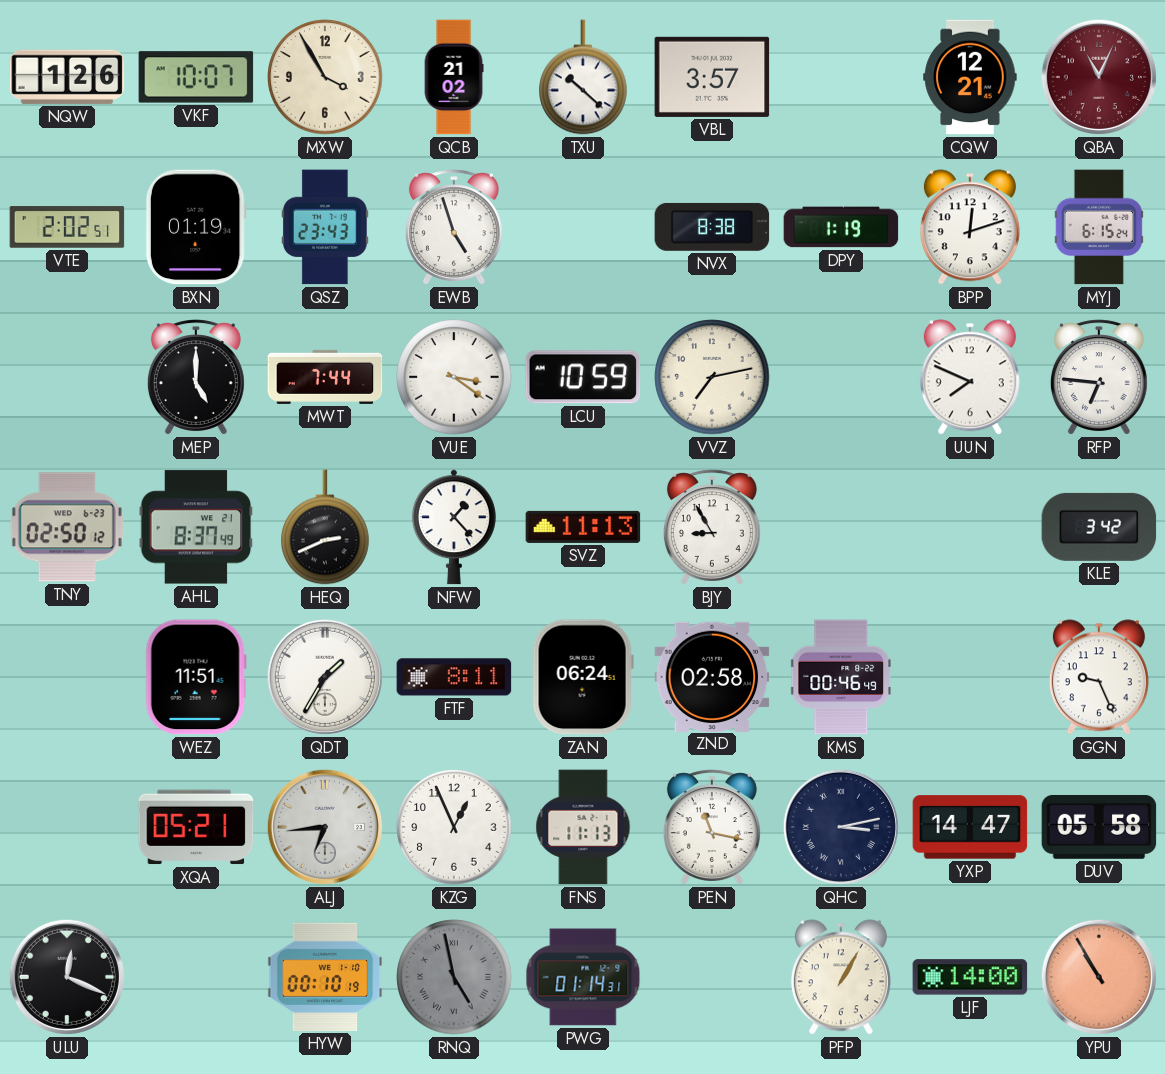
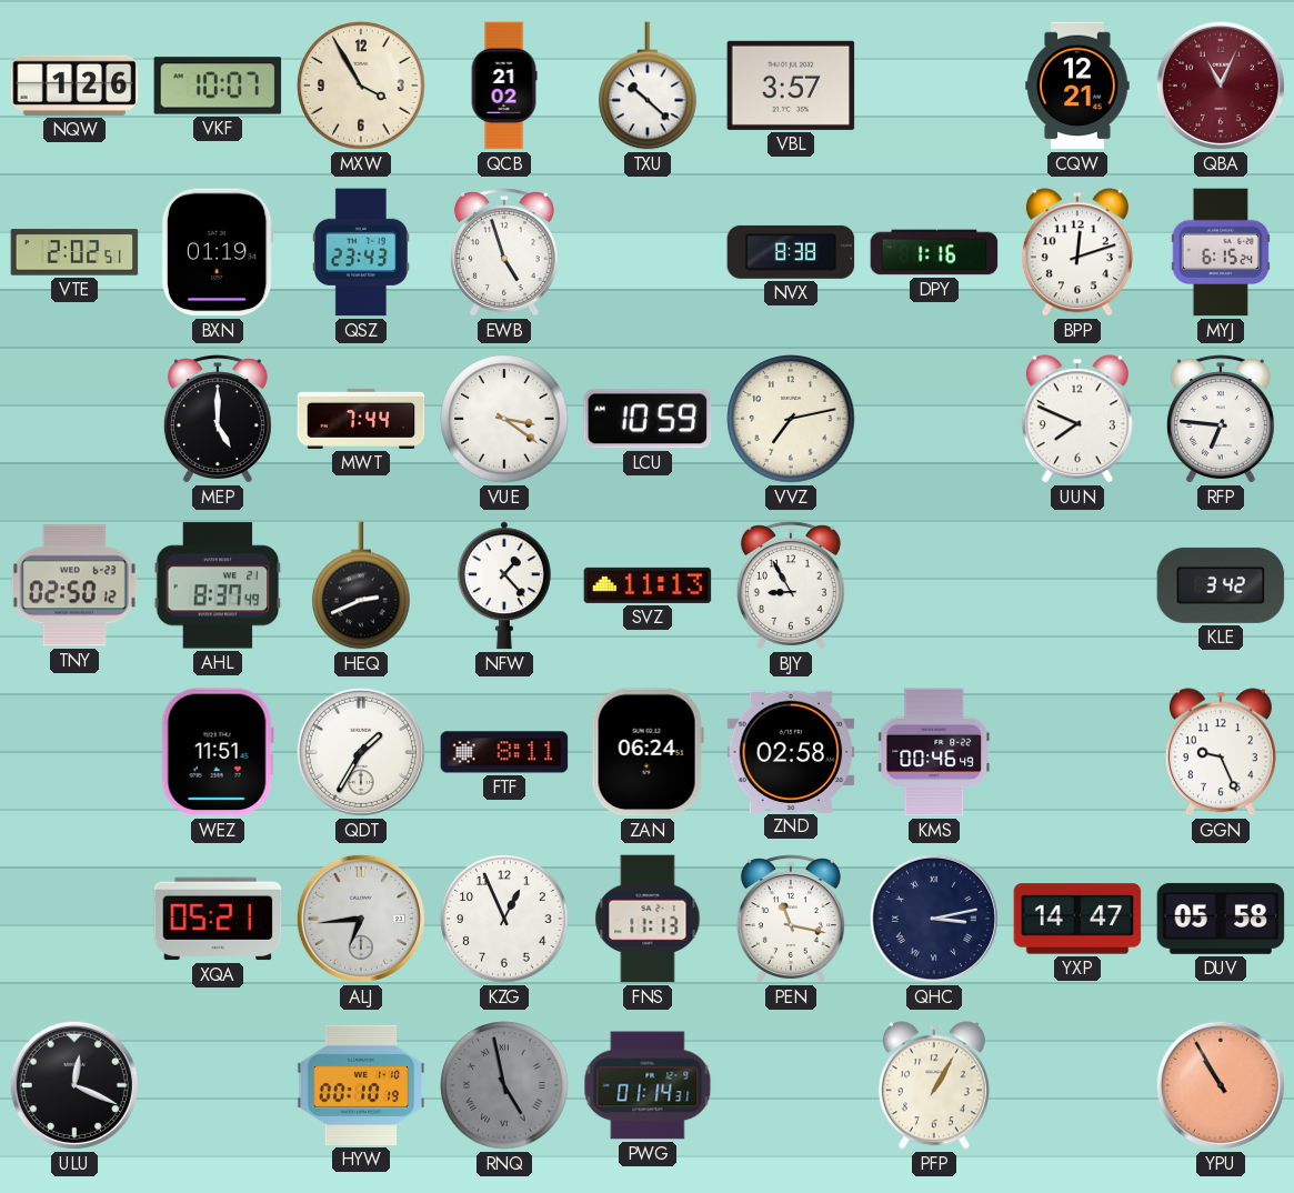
DPY: 1:19 -> 1:16 (934, 252)
LJF: 14:00 -> none (970, 977)
